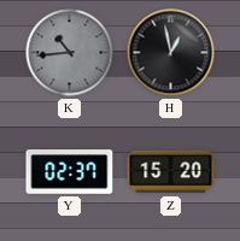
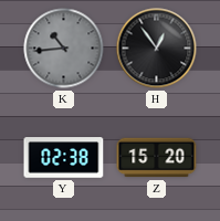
H: 12:58 -> 12:54 (157, 49)
Y: 02:37 -> 02:38 (64, 158)
